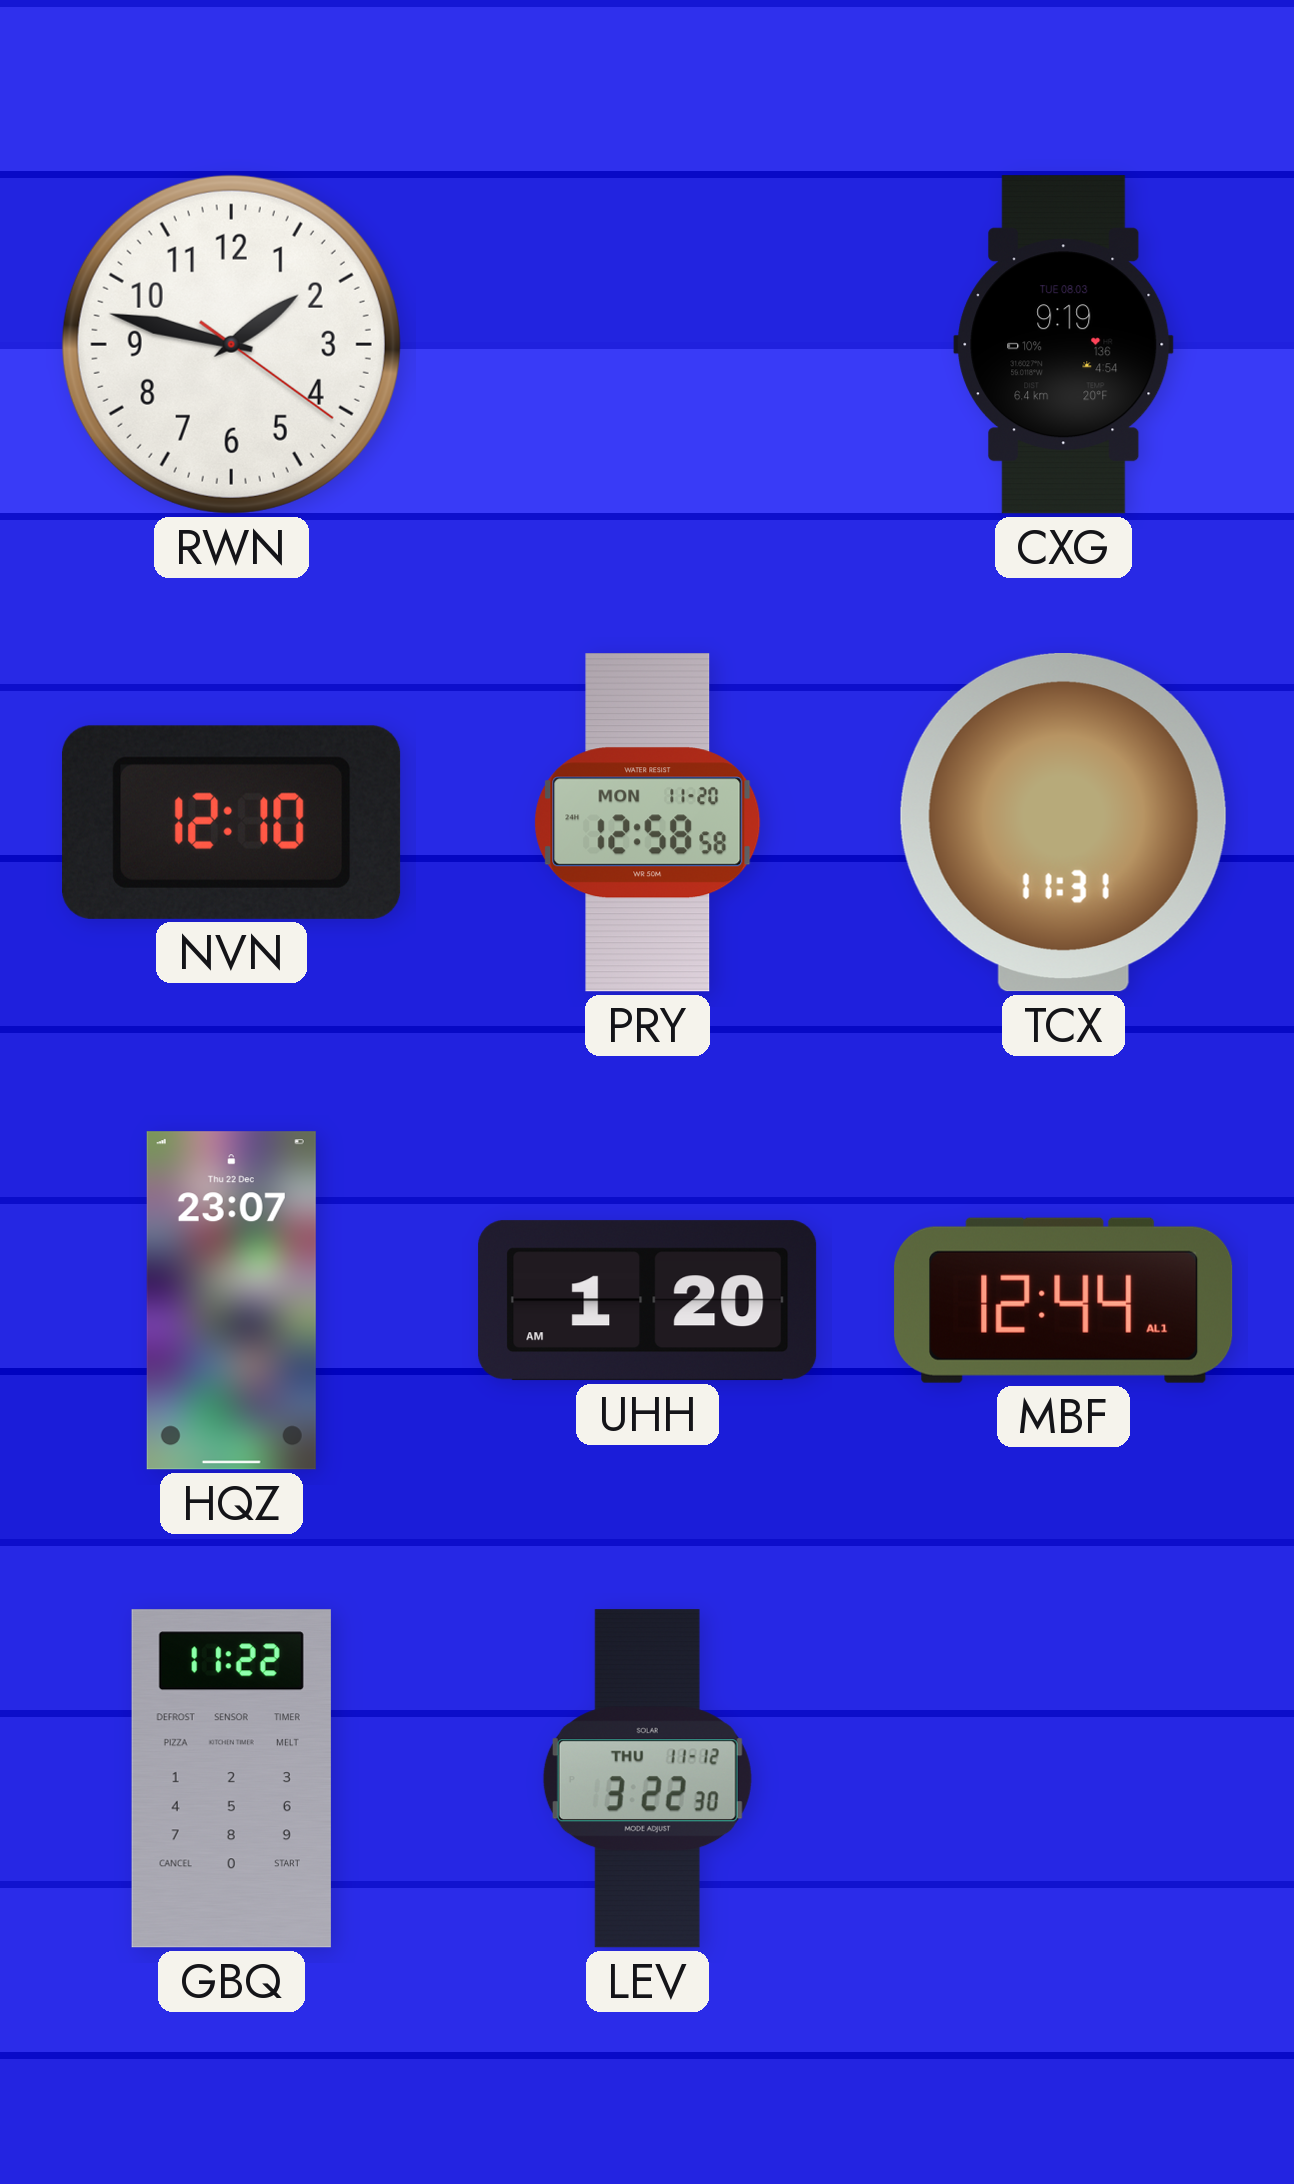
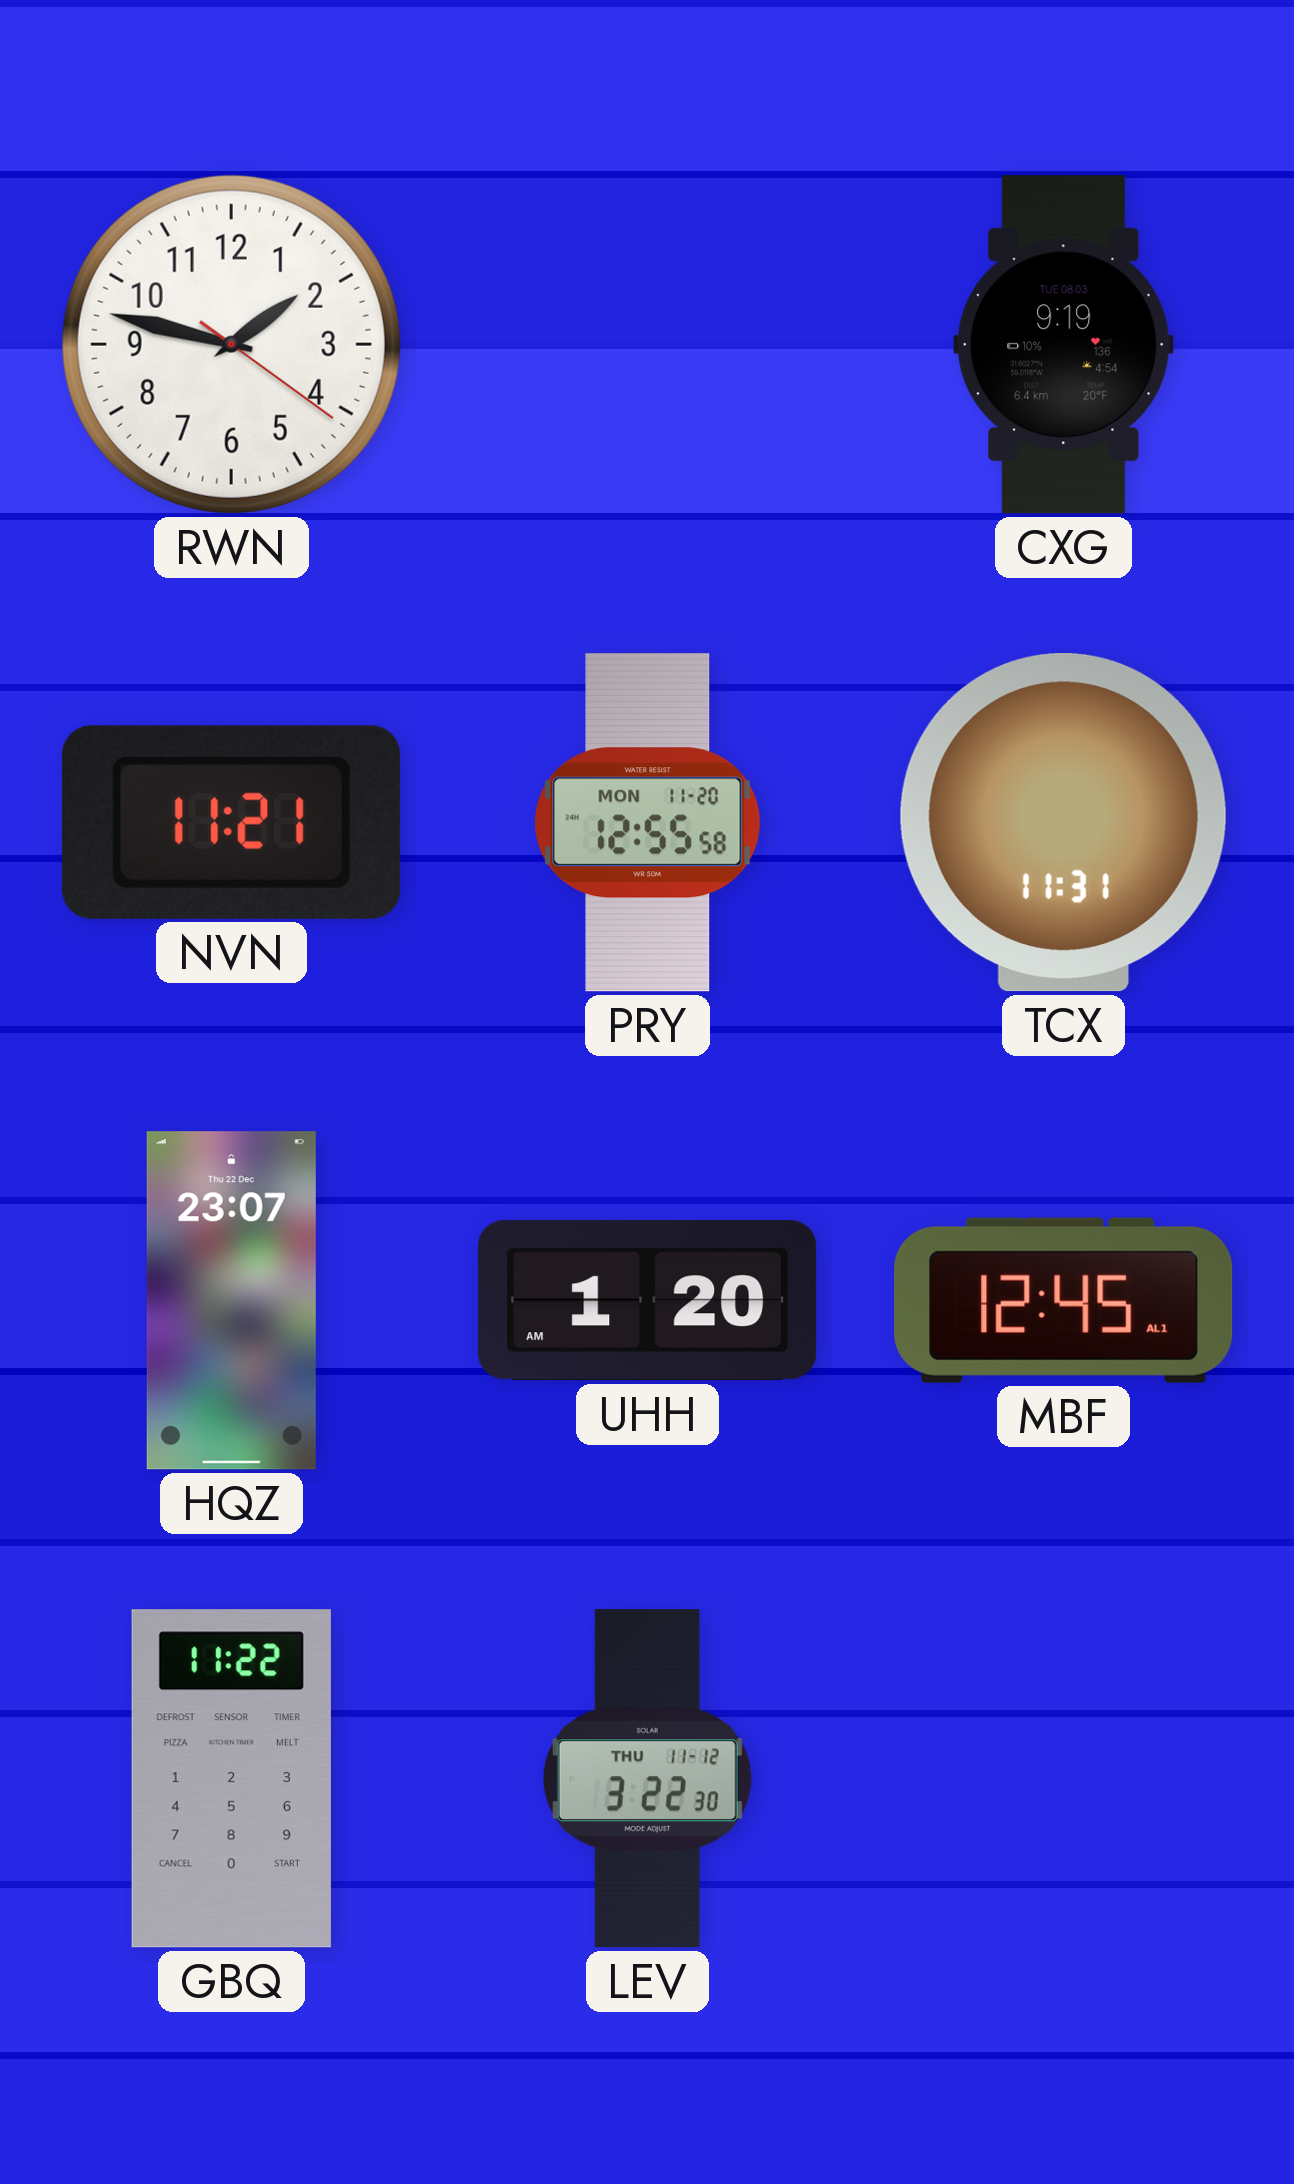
NVN: 12:10 -> 11:21 (232, 822)
PRY: 12:58 -> 12:55 (648, 823)
MBF: 12:44 -> 12:45 (1064, 1300)
